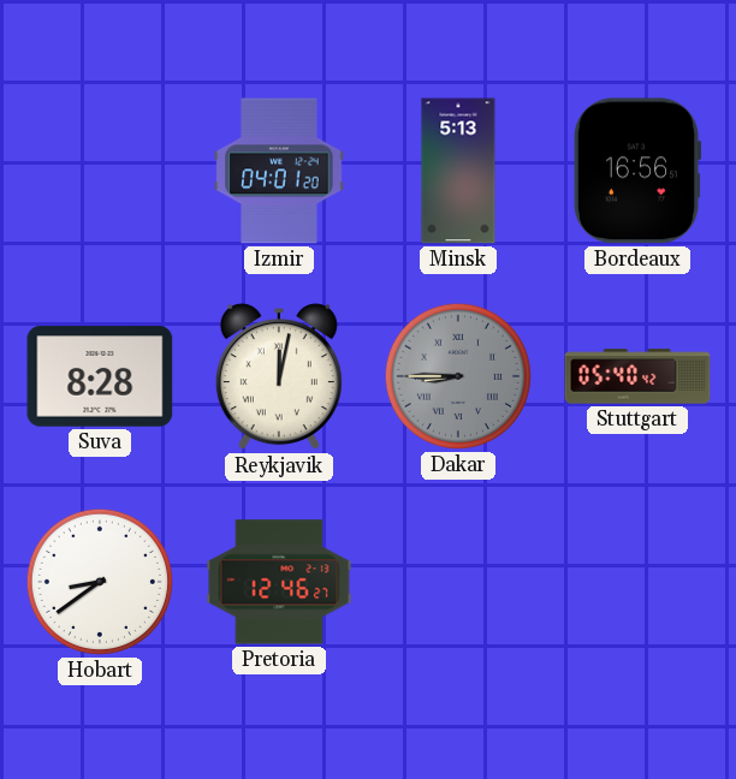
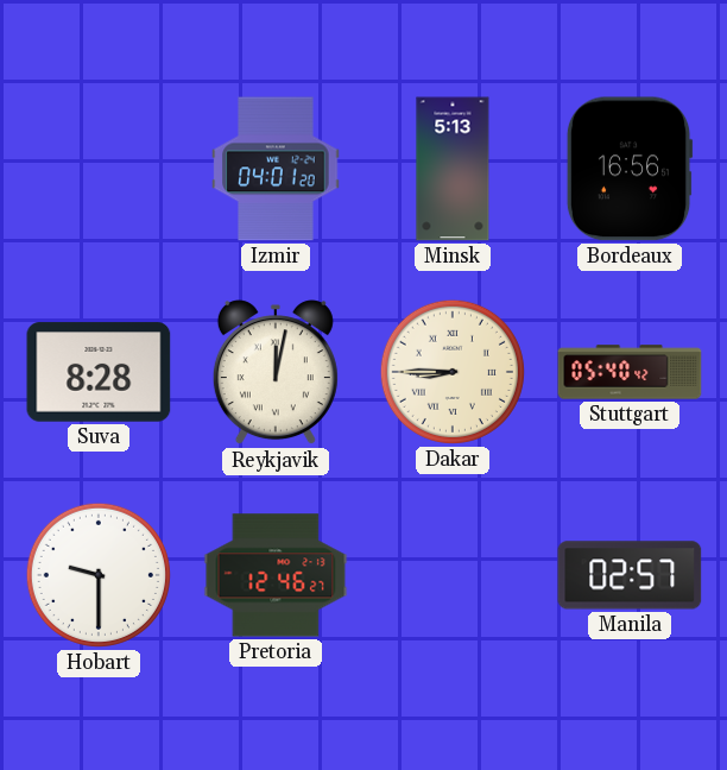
Dakar dial: grey -> cream (453, 372)
Hobart: 8:39 -> 9:30 (99, 575)
Manila: none -> 02:57 (630, 575)
